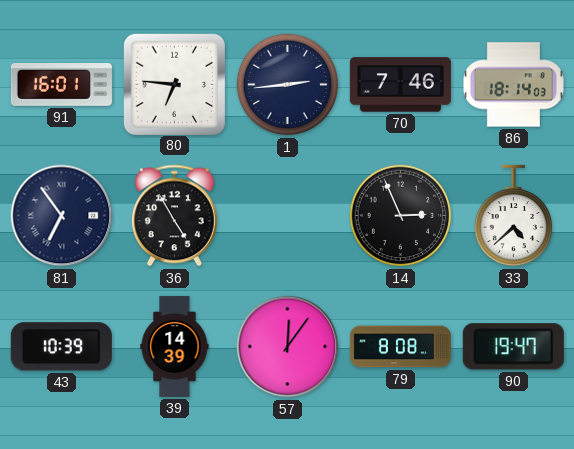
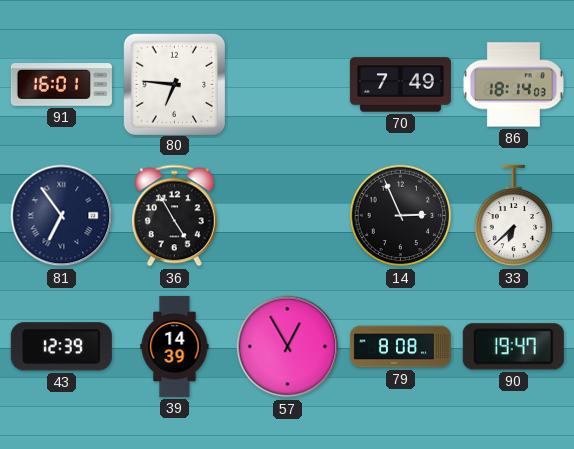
1: 2:44 -> none (288, 85)
70: 7:46 -> 7:49 (400, 85)
33: 4:38 -> 6:38 (514, 216)
43: 10:39 -> 12:39 (61, 347)
57: 12:06 -> 12:55 (288, 347)
